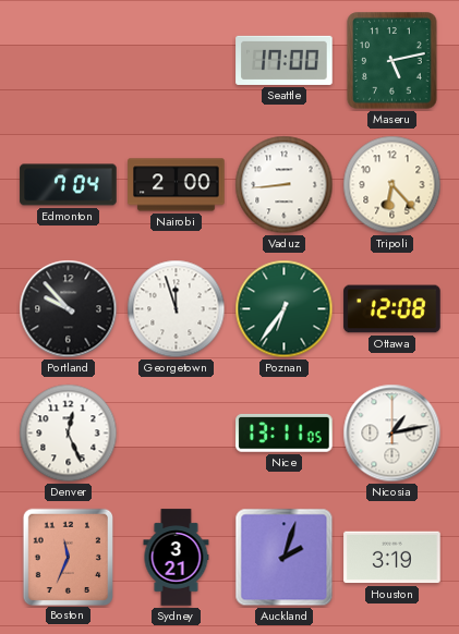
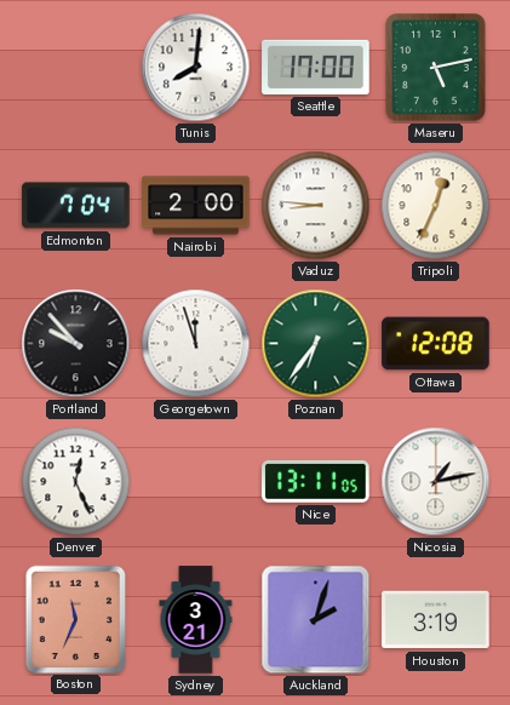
Tunis: none -> 8:01 (196, 68)
Vaduz: 8:44 -> 8:46 (316, 206)
Tripoli: 6:23 -> 12:34 (436, 206)
